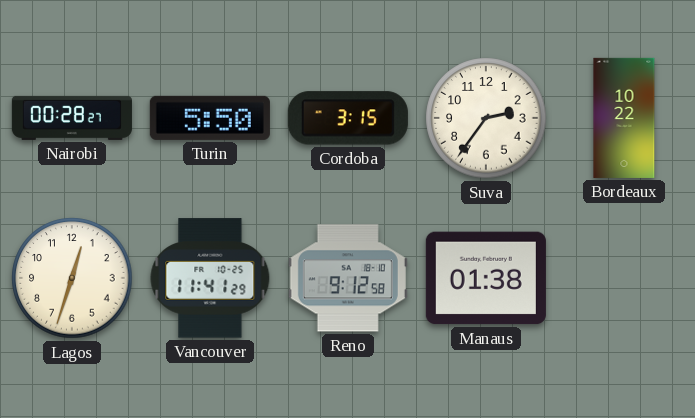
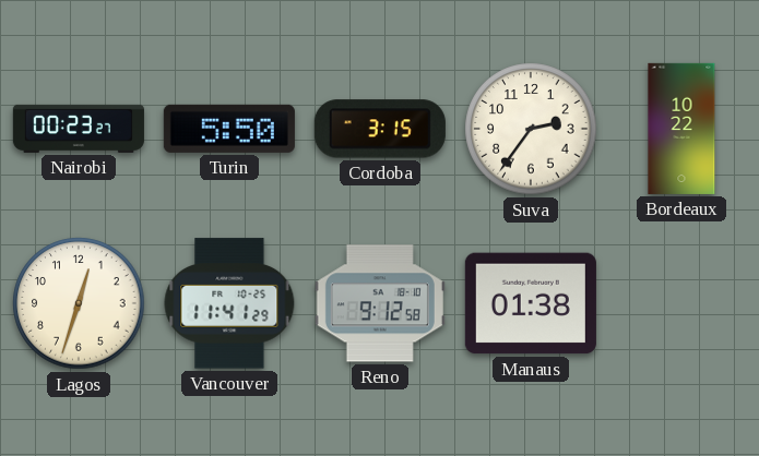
Nairobi: 00:28 -> 00:23 (79, 129)
